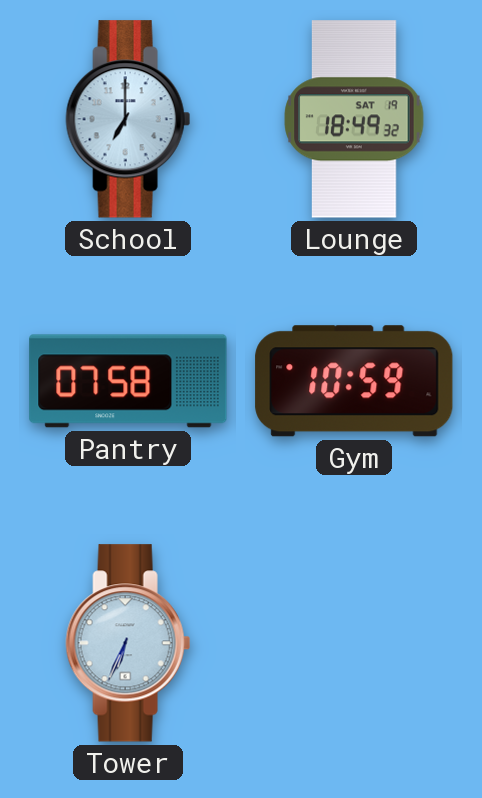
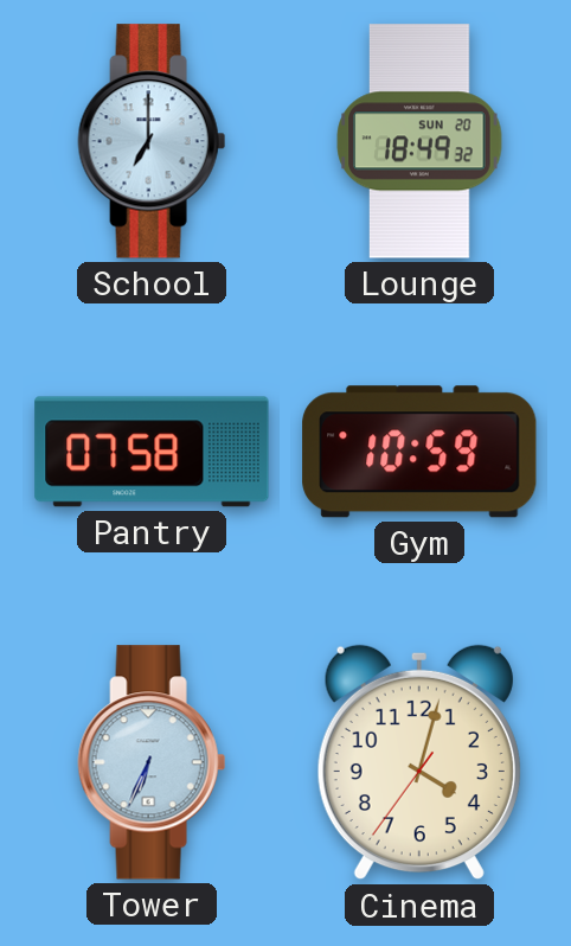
Lounge date: SAT 19 -> SUN 20 (419, 141)
Cinema: none -> 4:02 (419, 762)
